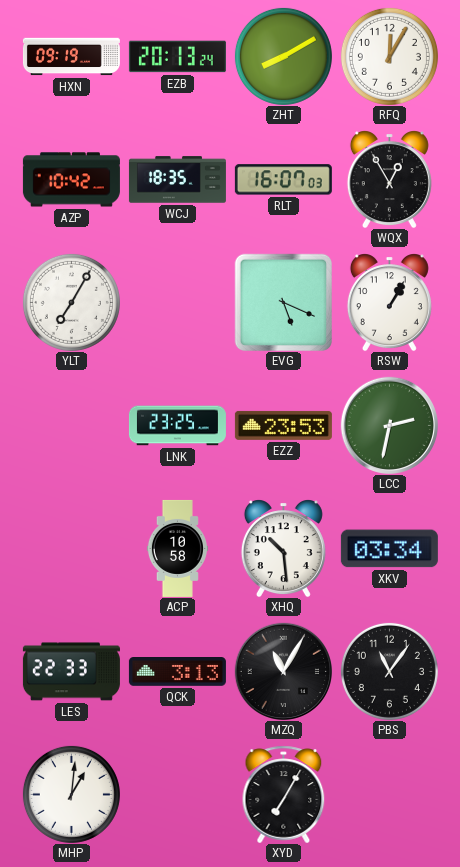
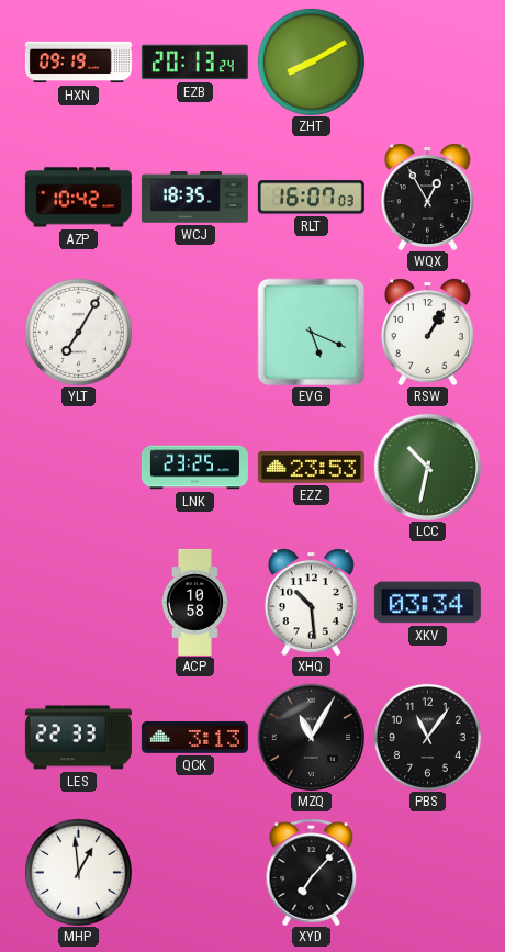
RFQ: 12:05 -> none (389, 56)
LCC: 2:32 -> 10:32 (427, 467)
MHP: 1:01 -> 12:59 (78, 872)
XYD: 7:05 -> 7:07 (312, 872)
